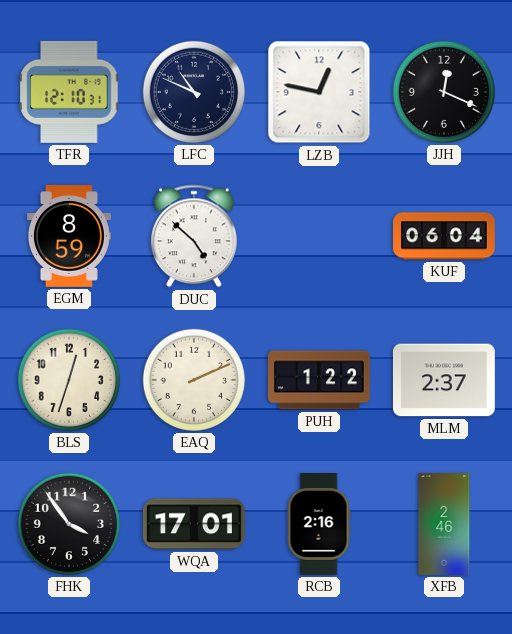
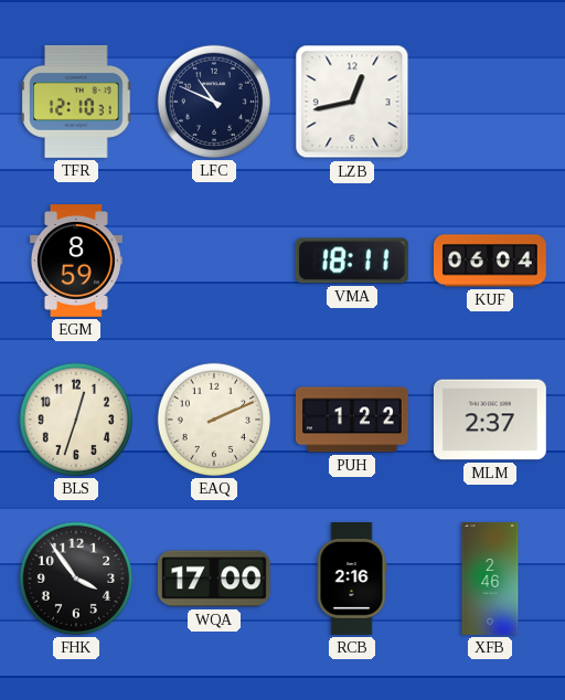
LZB: 12:47 -> 12:43 (352, 102)
JJH: 12:19 -> none (444, 92)
DUC: 4:52 -> none (194, 236)
VMA: none -> 18:11 (352, 261)
WQA: 17:01 -> 17:00 (214, 579)
